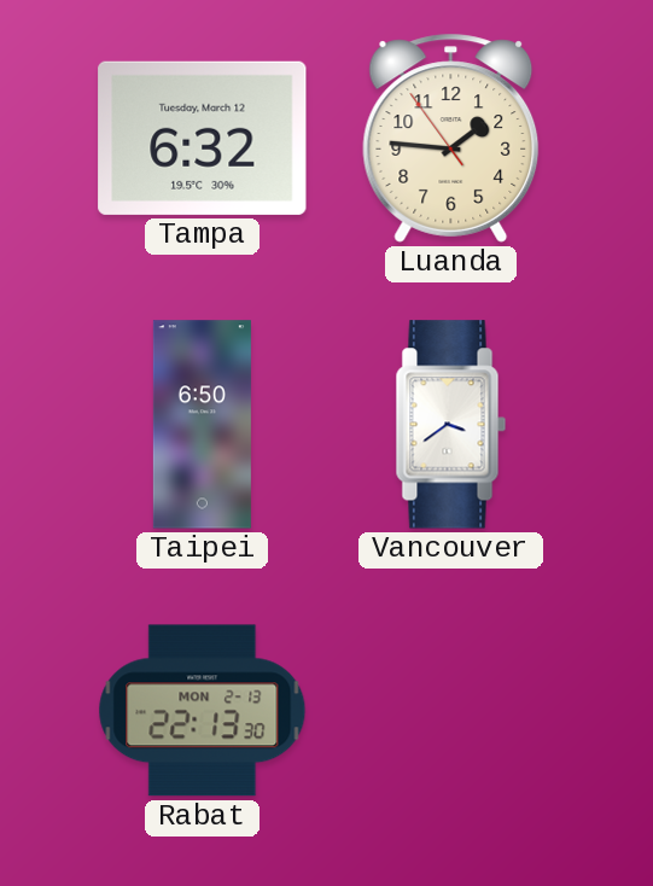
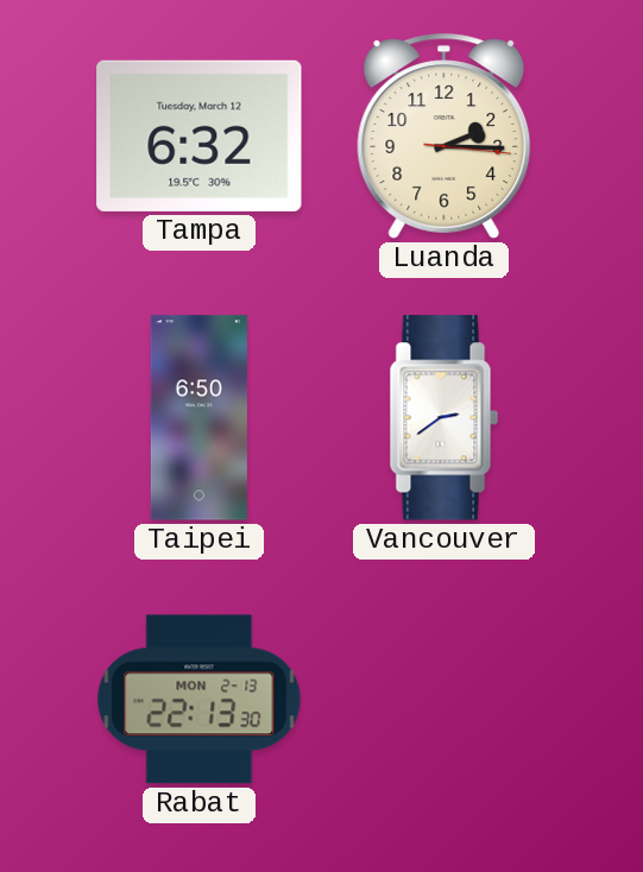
Luanda: 1:45 -> 2:15 (445, 135)
Vancouver: 3:39 -> 2:39 (445, 418)
